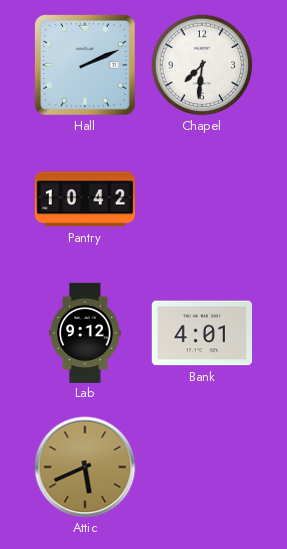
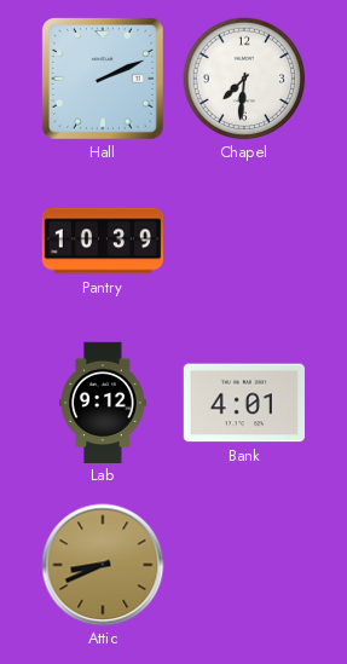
Pantry: 10:42 -> 10:39 (102, 241)
Attic: 5:41 -> 8:41 (103, 565)
